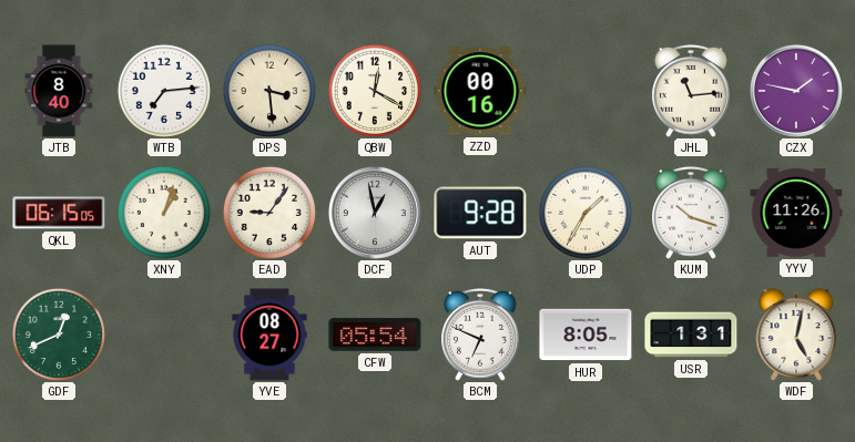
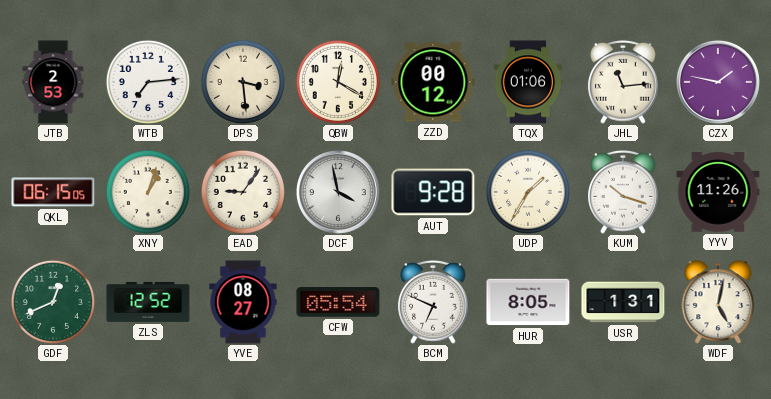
JTB: 8:40 -> 2:53 (53, 82)
ZZD: 00:16 -> 00:12 (433, 82)
TQX: none -> 01:06 (528, 82)
DCF: 12:58 -> 3:58 (338, 192)
ZLS: none -> 12:52 (148, 302)
